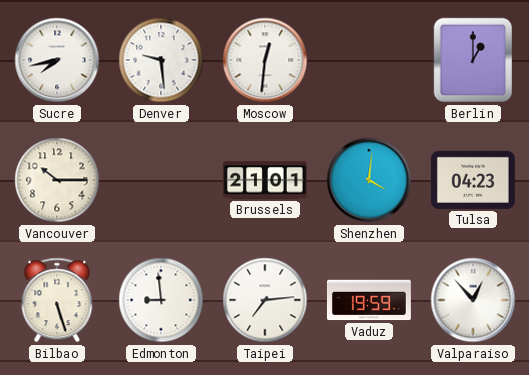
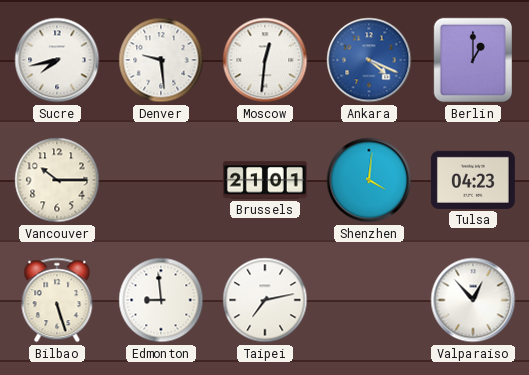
Ankara: none -> 4:19 (369, 60)
Taipei: 7:14 -> 7:13 (265, 300)
Vaduz: 19:59 -> none (369, 300)
